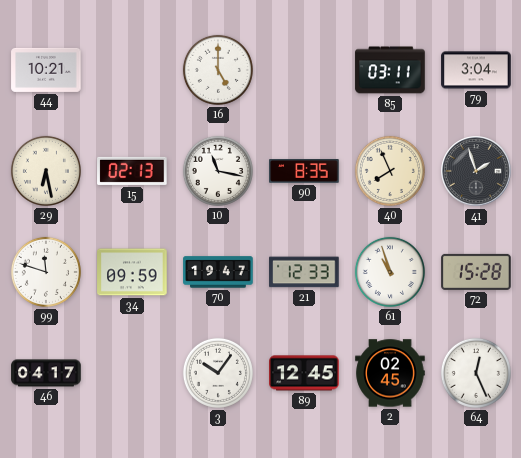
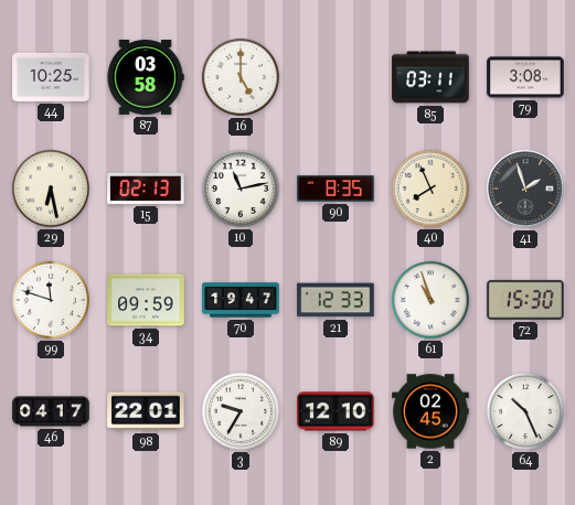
44: 10:21 -> 10:25 (51, 77)
87: none -> 03:58 (146, 77)
79: 3:04 -> 3:08 (525, 77)
10: 11:17 -> 11:13 (241, 189)
72: 15:28 -> 15:30 (525, 300)
98: none -> 22:01 (146, 411)
3: 10:06 -> 9:35 (241, 411)
89: 12:45 -> 12:10 (336, 411)
64: 12:26 -> 10:26 (525, 411)
